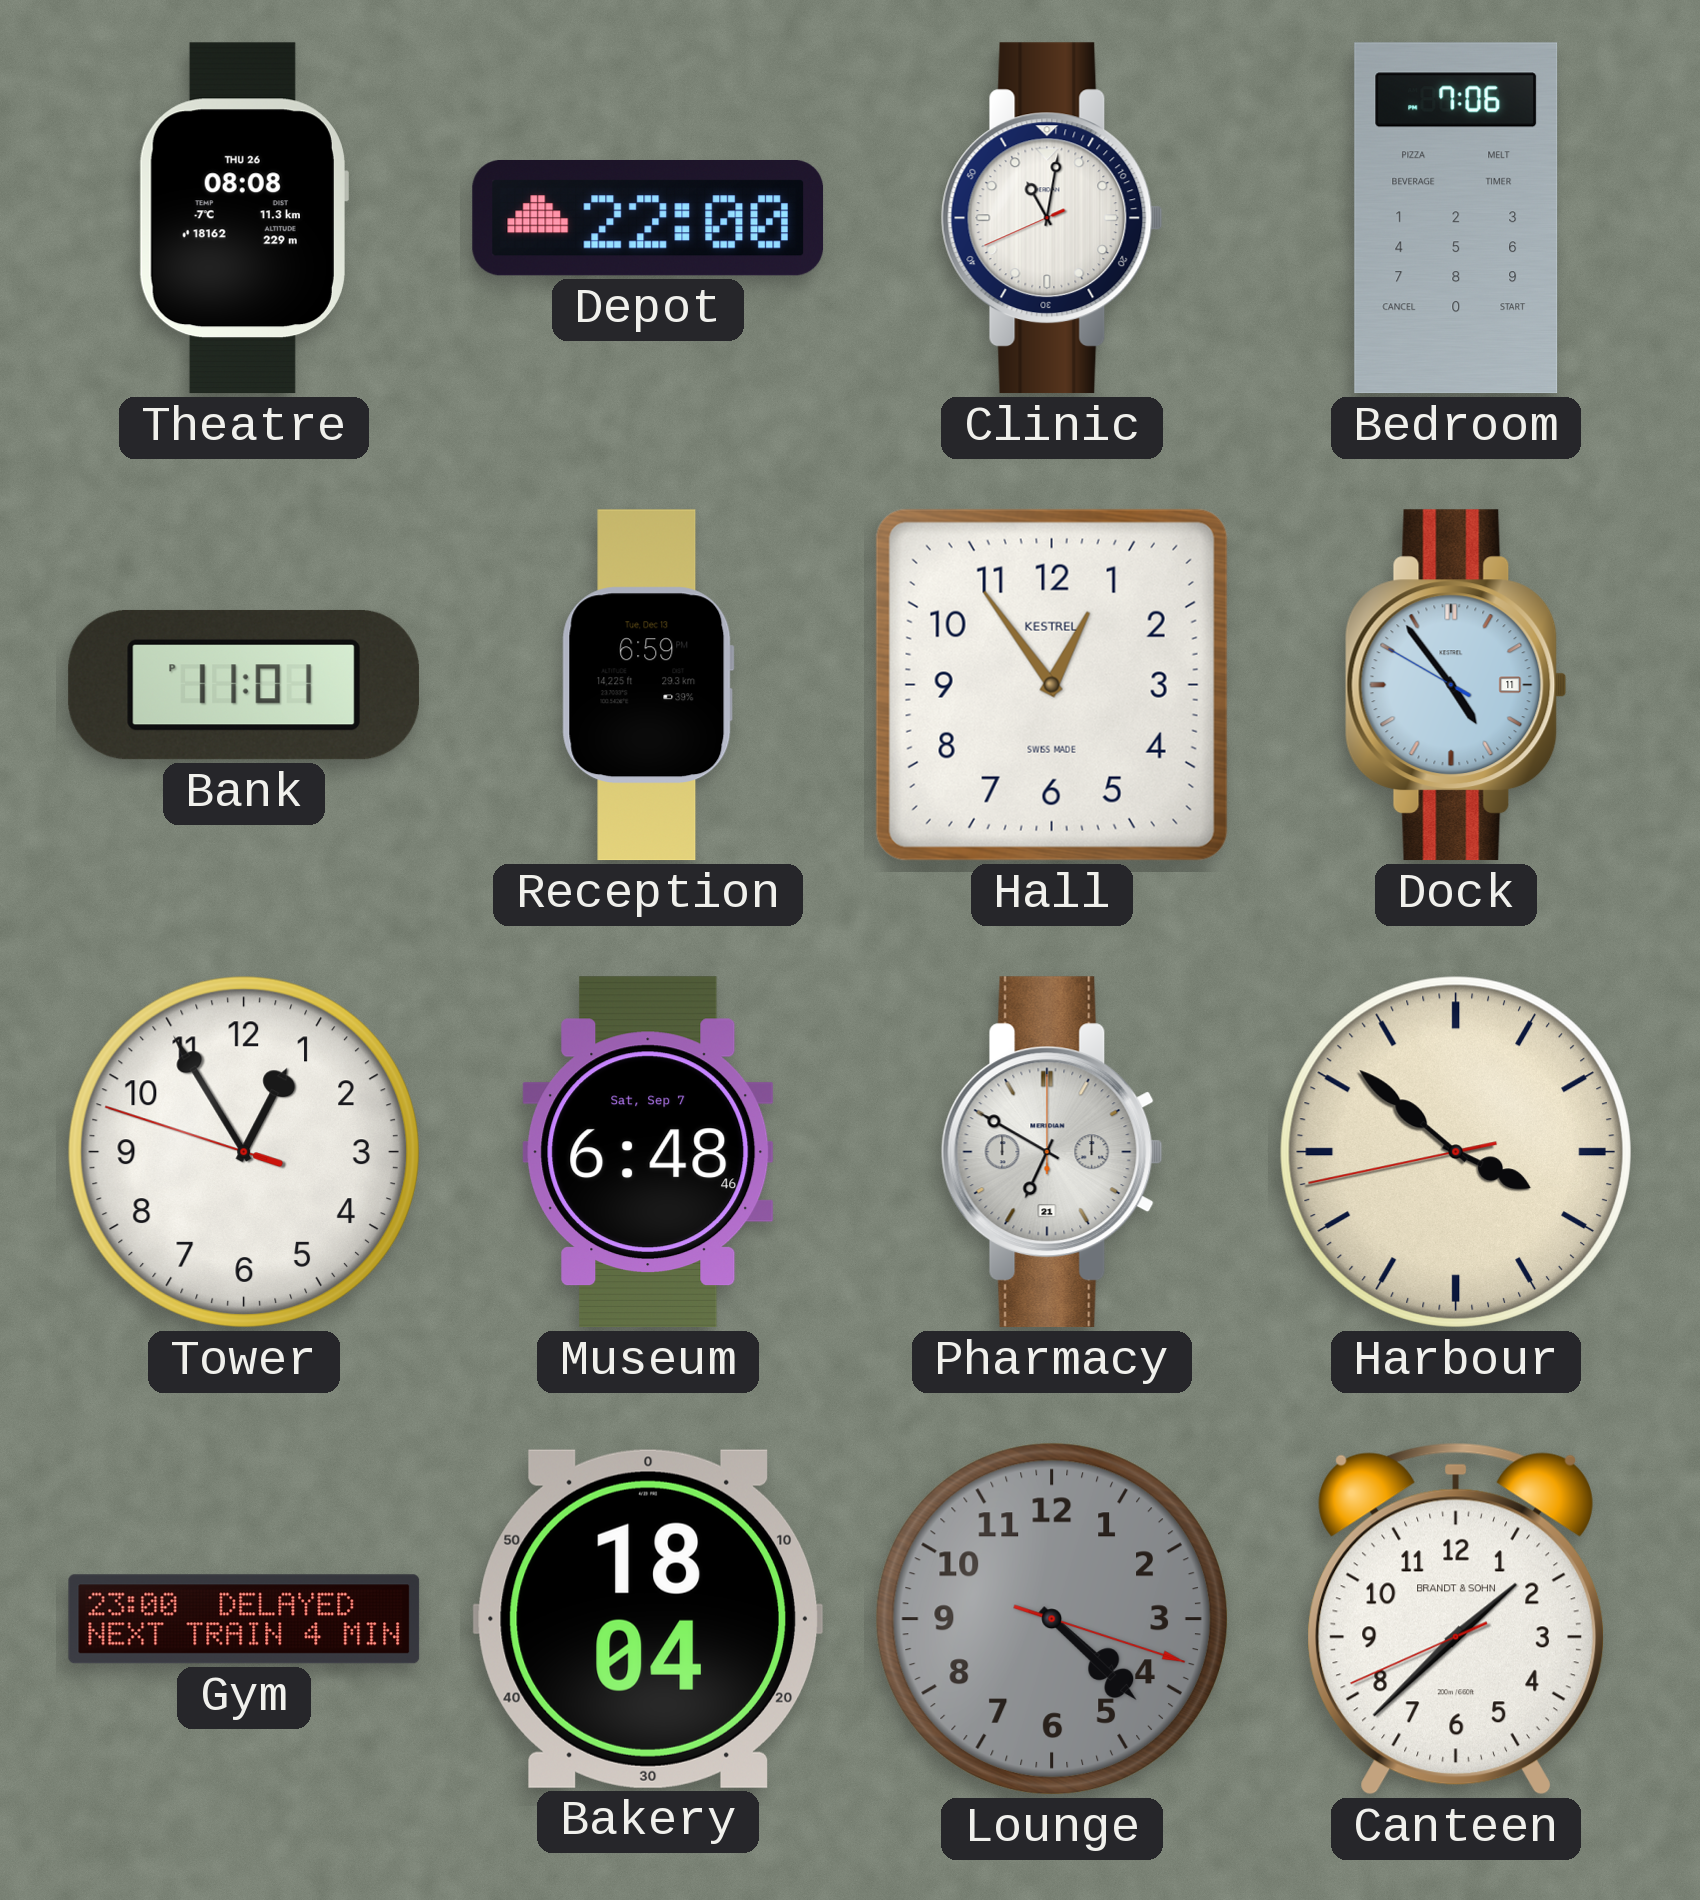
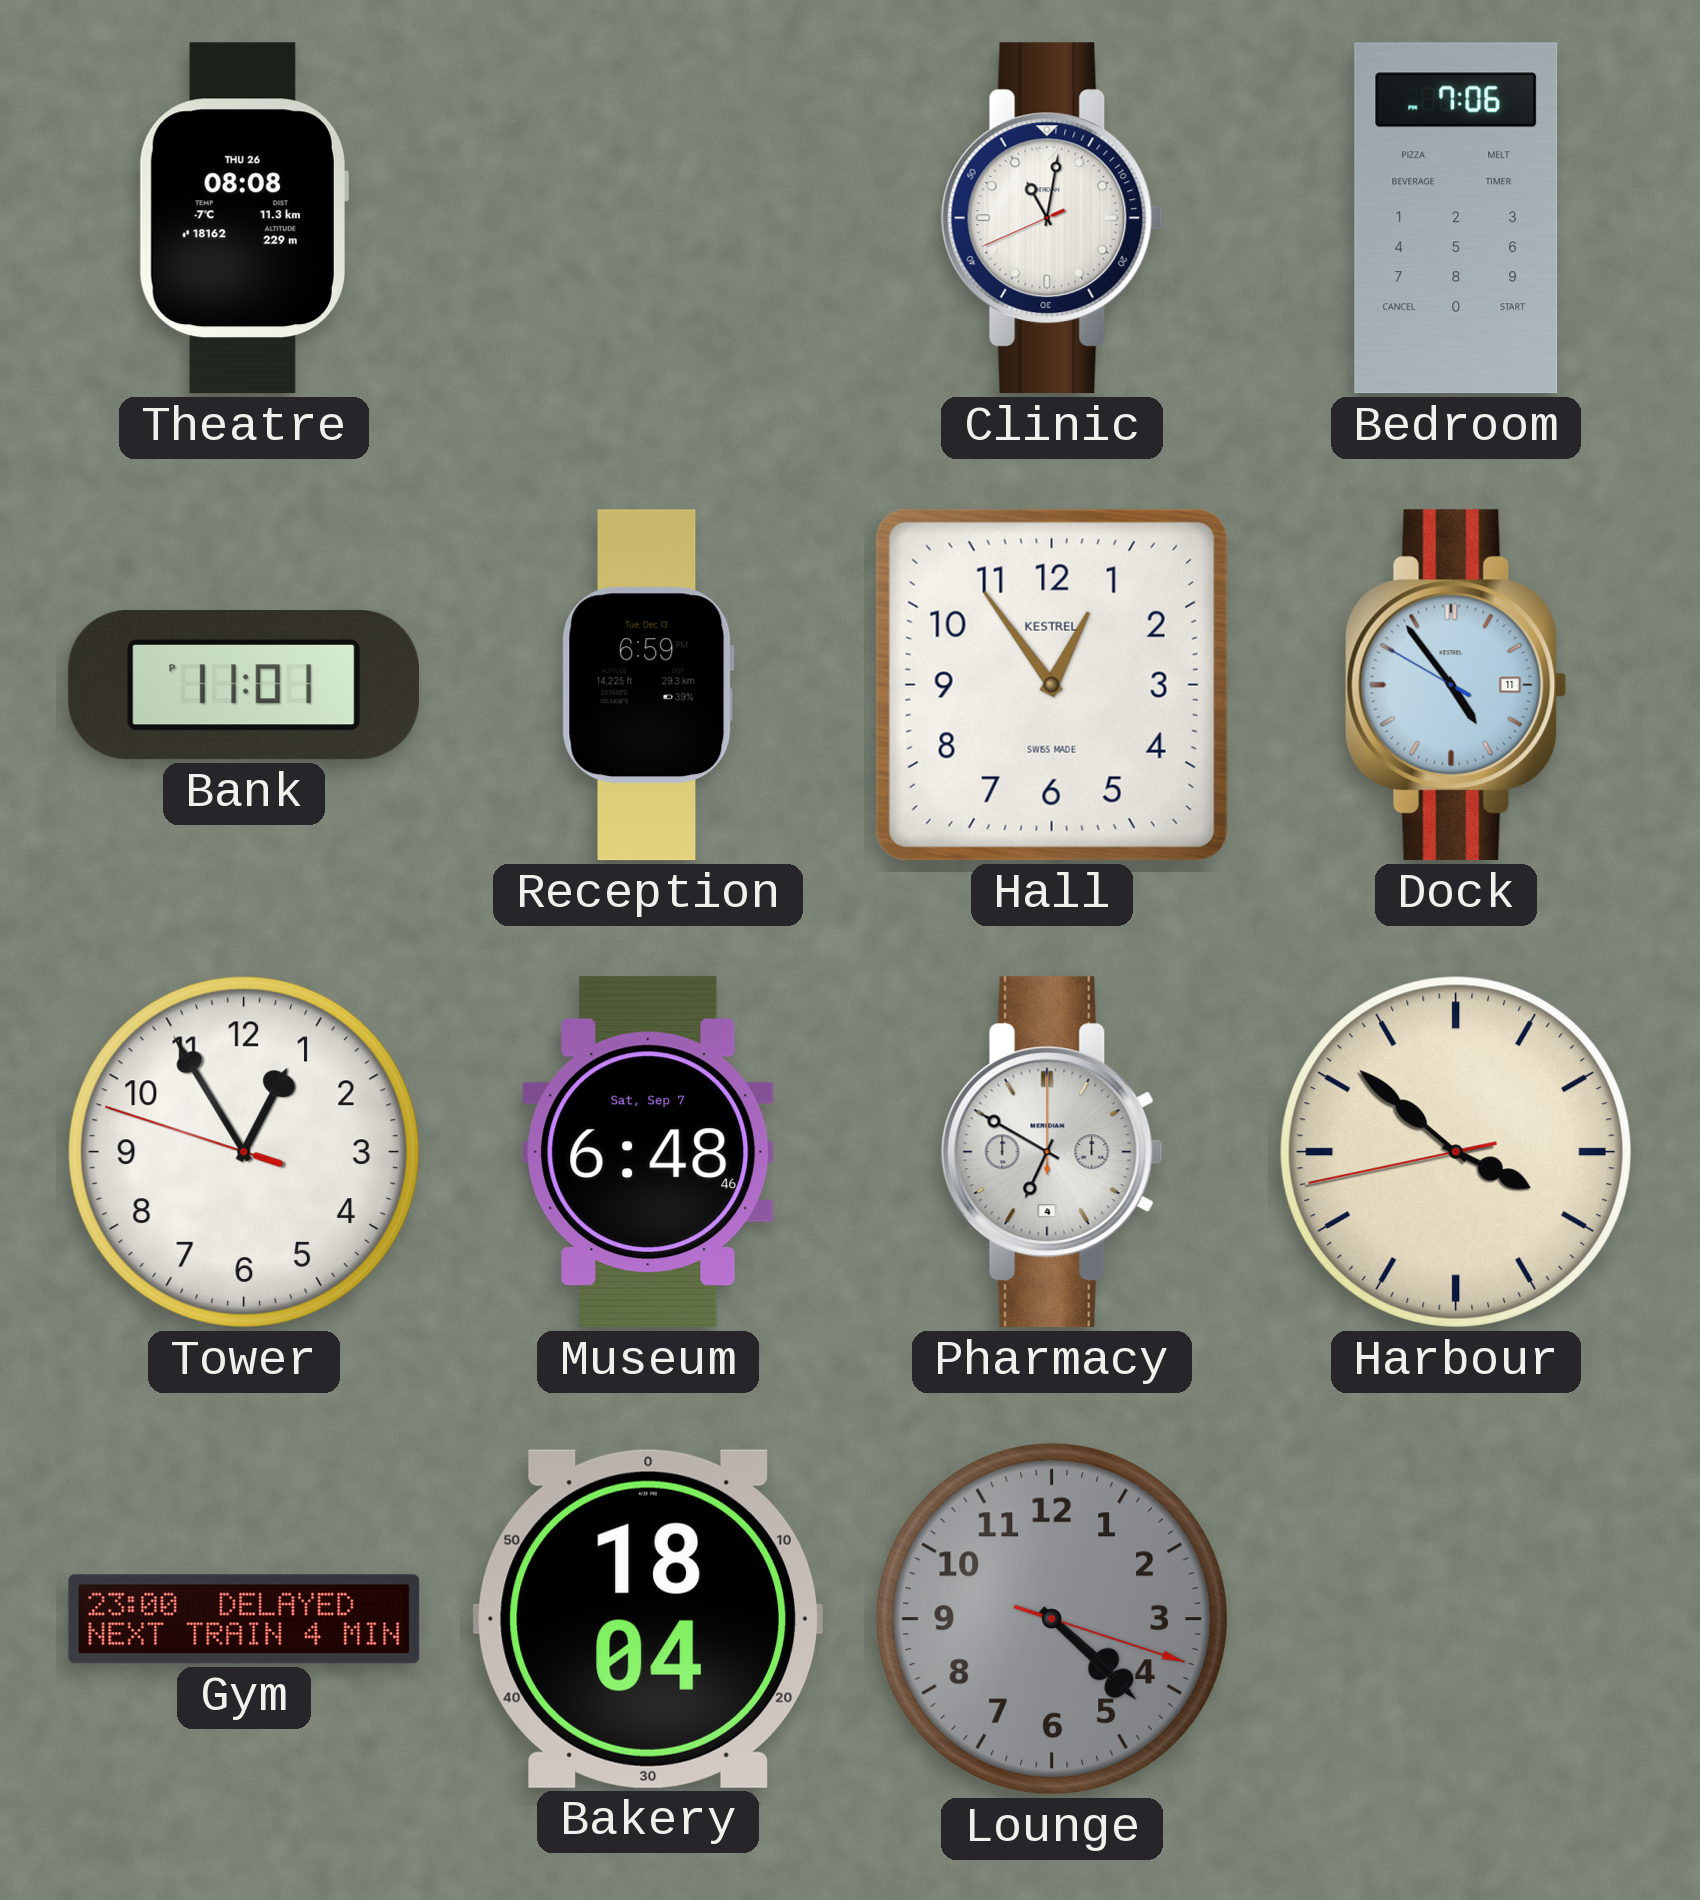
Depot: 22:00 -> none (648, 219)
Pharmacy date: 21 -> 4 (1052, 1152)
Canteen: 1:37 -> none (1456, 1619)
